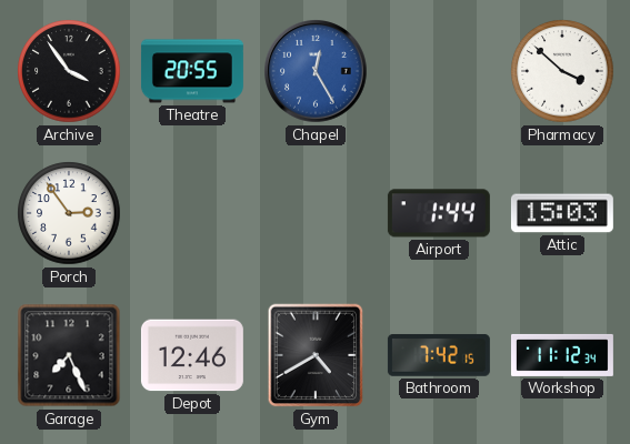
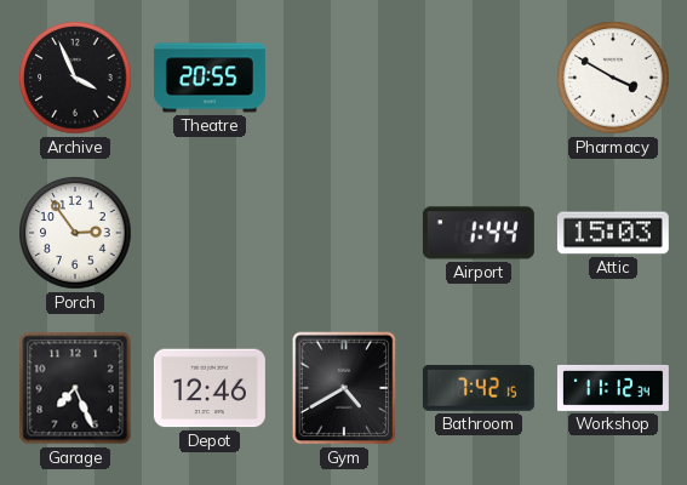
Archive: 3:54 -> 3:56 (75, 78)
Chapel: 12:25 -> none (316, 71)
Pharmacy: 3:52 -> 3:50 (613, 78)
